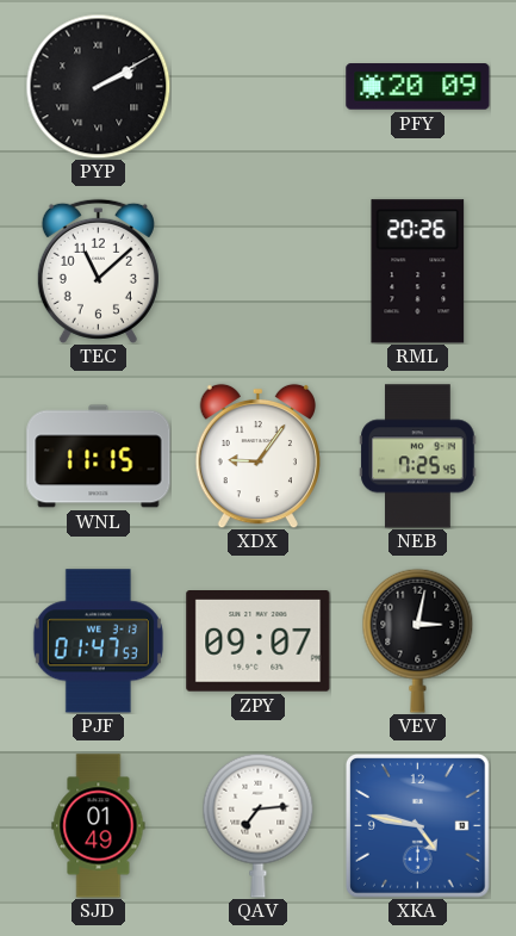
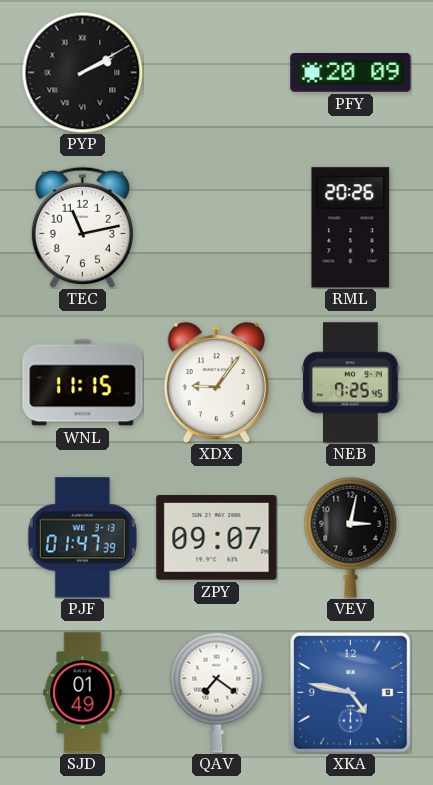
TEC: 11:08 -> 11:13 (82, 227)
PJF: 01:47:53 -> 01:47:39 (82, 538)
QAV: 7:14 -> 7:21 (217, 692)
